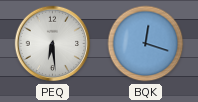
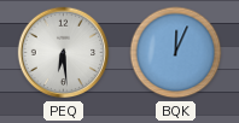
BQK: 12:18 -> 12:04 (176, 53)
